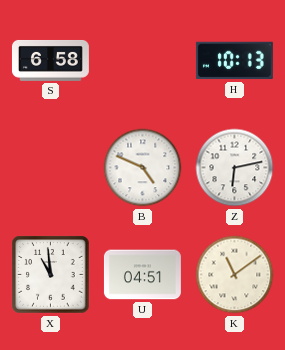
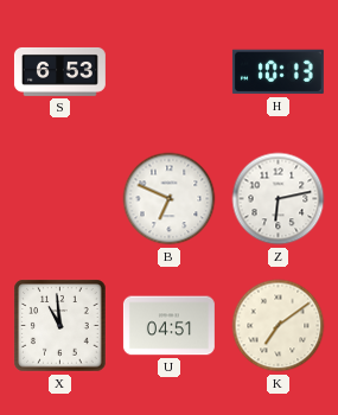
S: 6:58 -> 6:53 (59, 72)
B: 4:49 -> 6:49 (170, 199)
K: 11:09 -> 7:09 (279, 326)
